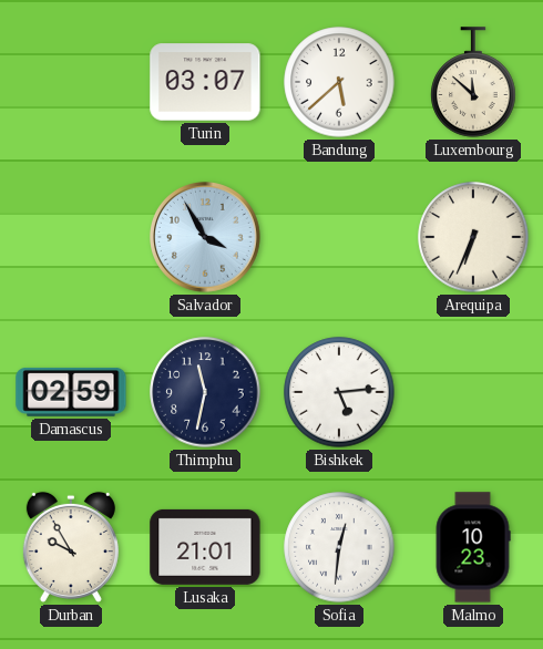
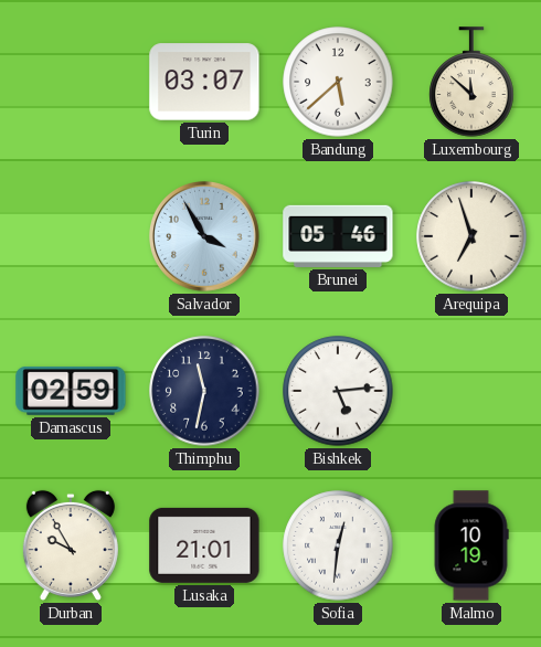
Brunei: none -> 05:46 (338, 236)
Arequipa: 6:34 -> 6:57 (471, 236)
Malmo: 10:23 -> 10:19 (471, 545)
